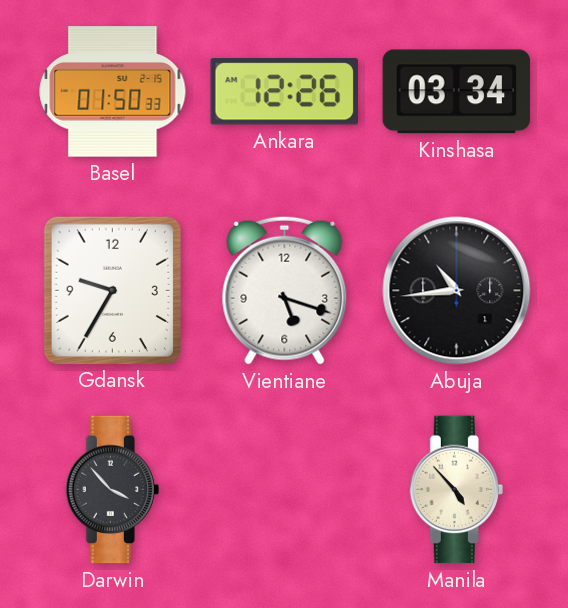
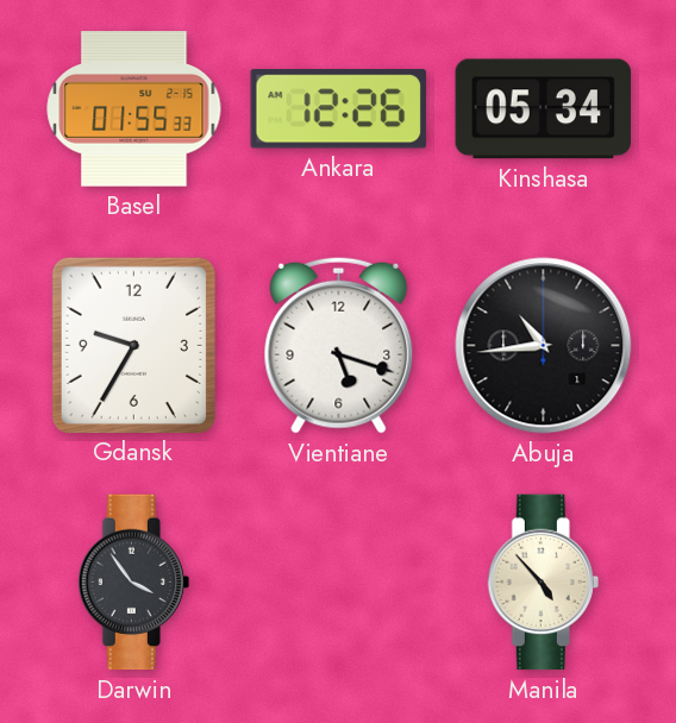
Basel: 01:50 -> 01:55 (134, 109)
Kinshasa: 03:34 -> 05:34 (544, 109)
Darwin: 3:53 -> 3:54 (133, 583)
